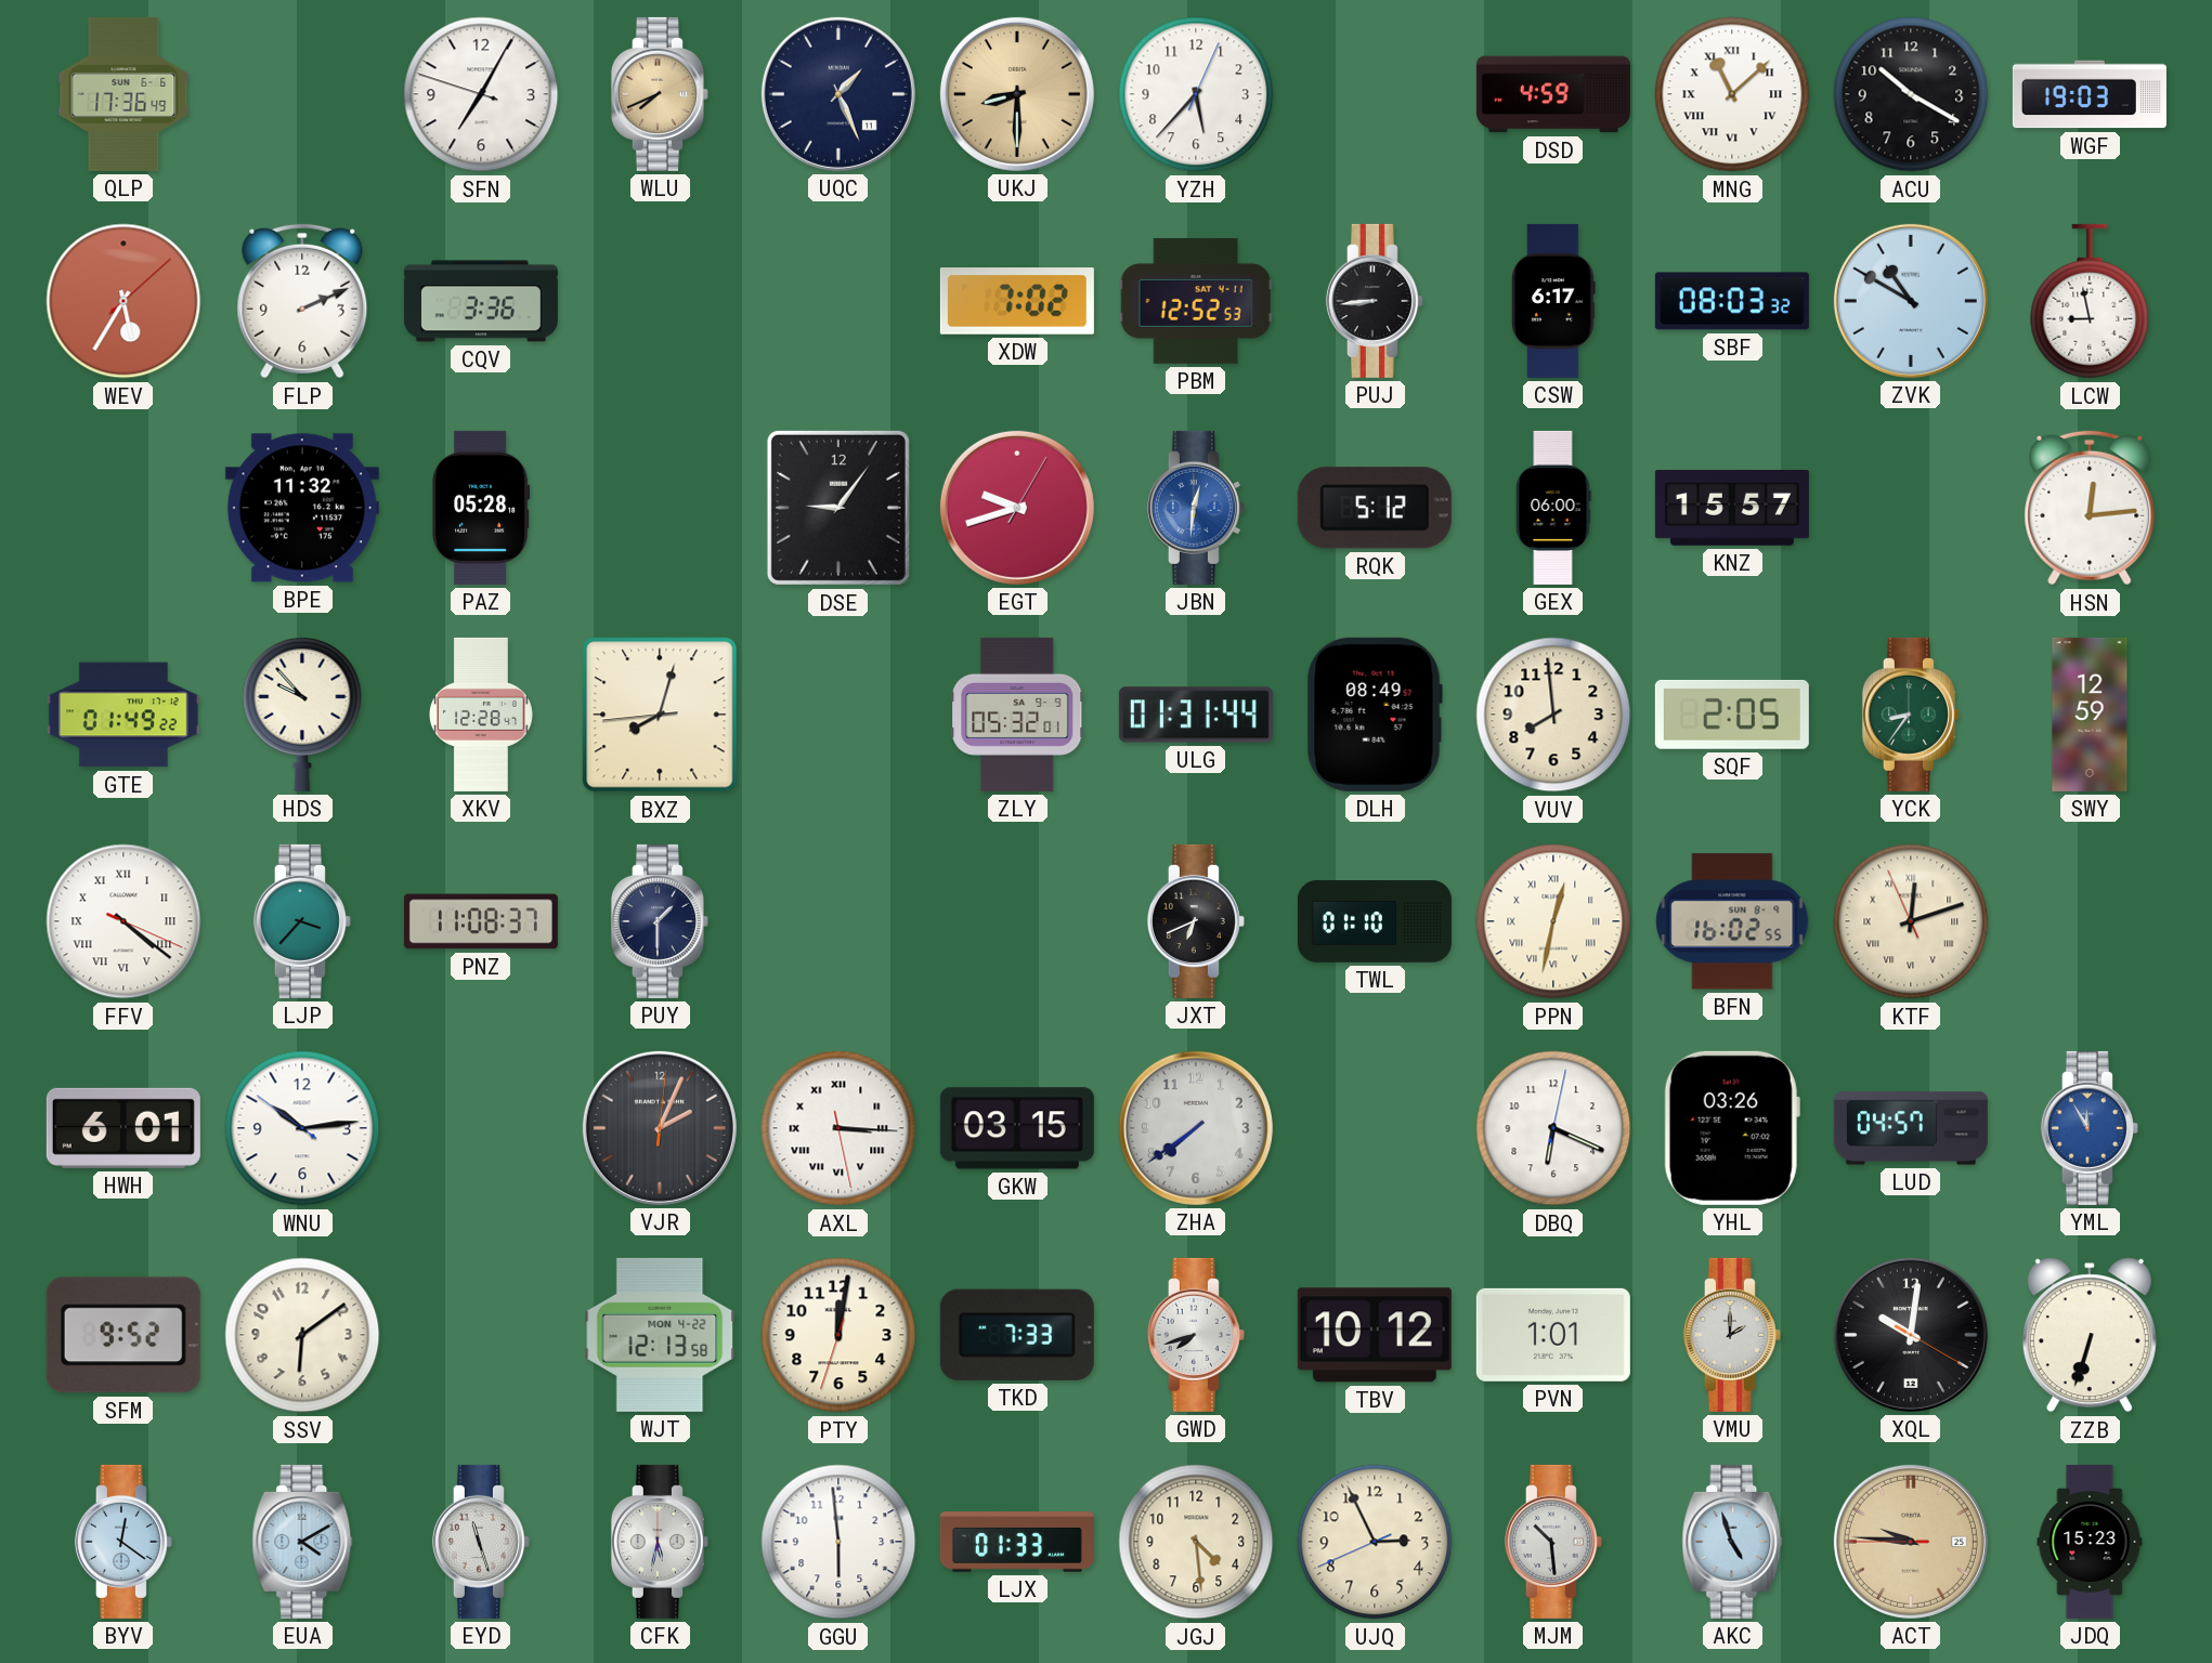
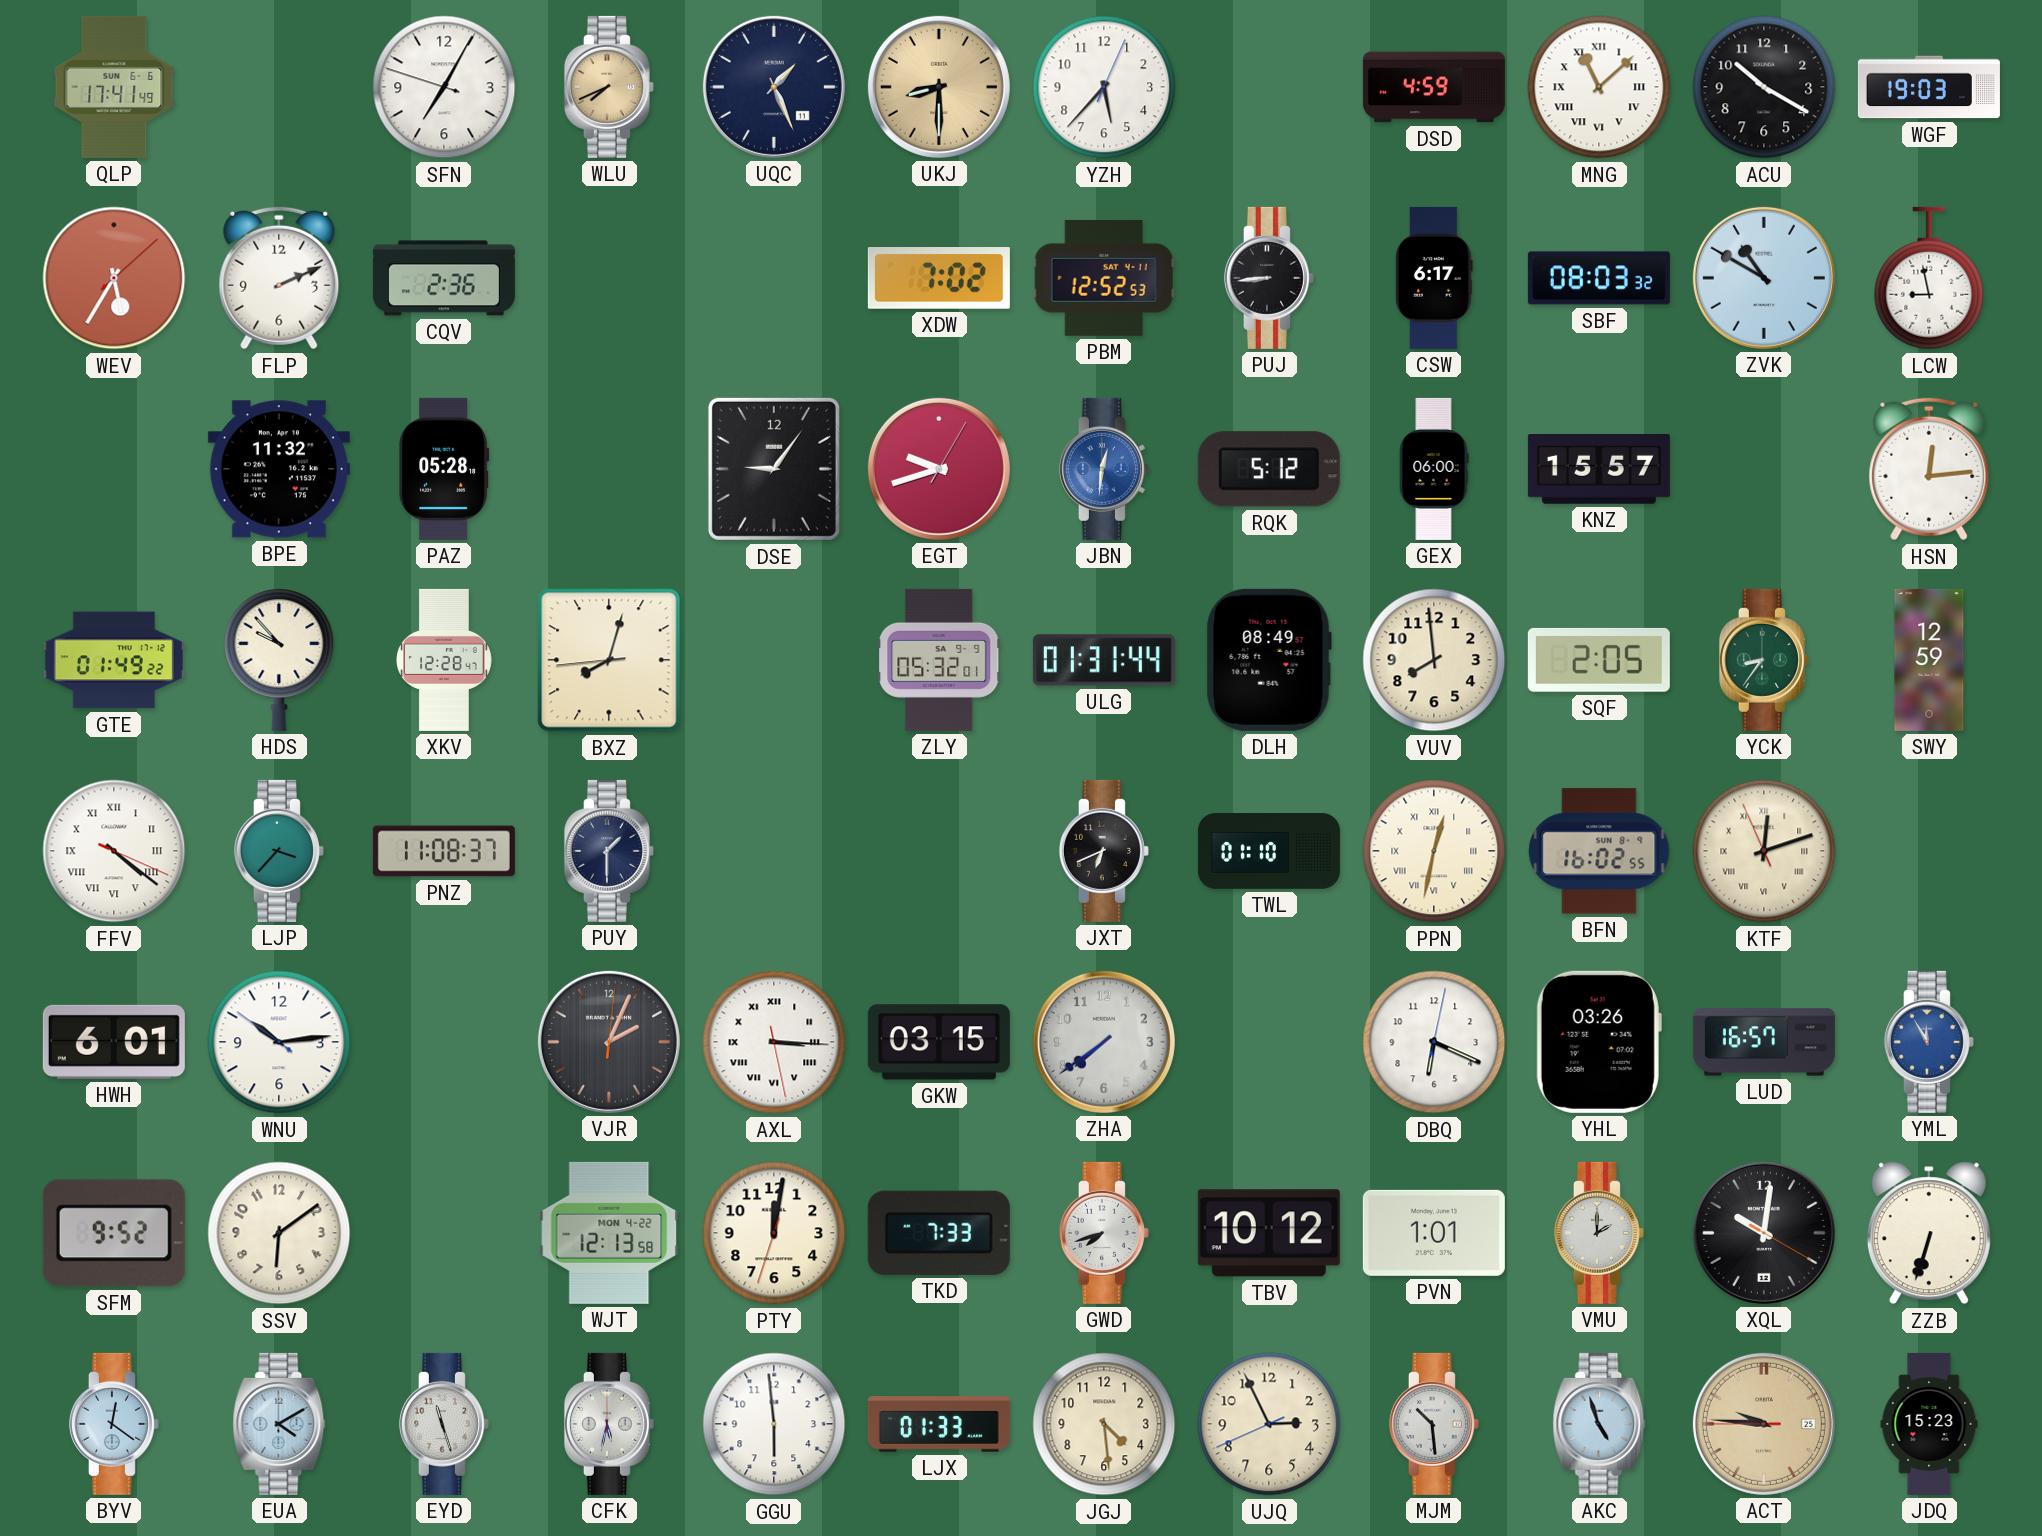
QLP: 17:36 -> 17:41 (114, 87)
CQV: 3:36 -> 2:36 (444, 278)
LUD: 04:57 -> 16:57 (1764, 1042)
